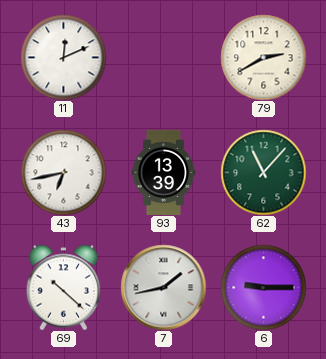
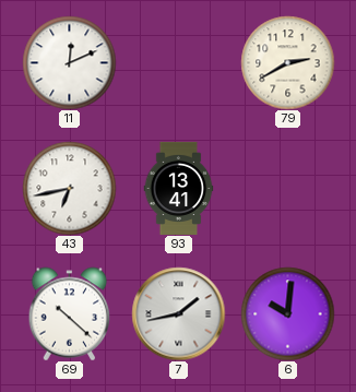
93: 13:39 -> 13:41 (179, 188)
62: 11:07 -> none (263, 172)
6: 9:15 -> 10:01 (287, 313)
